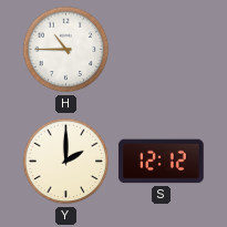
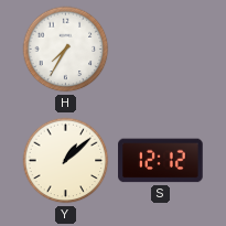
H: 10:45 -> 7:35 (66, 50)
Y: 2:00 -> 1:08 (66, 161)
